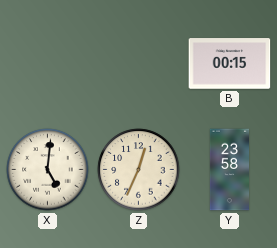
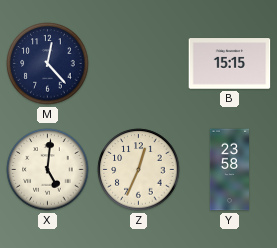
M: none -> 12:23 (48, 64)
B: 00:15 -> 15:15 (230, 64)
